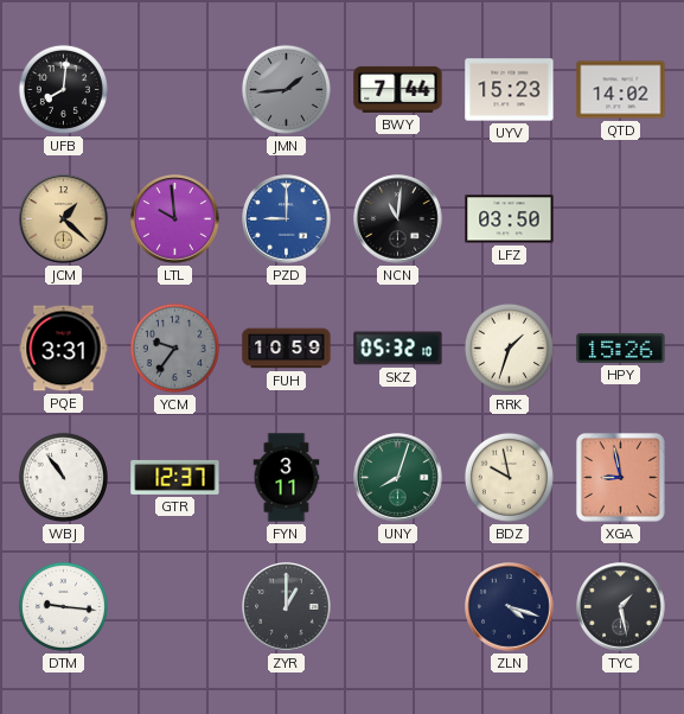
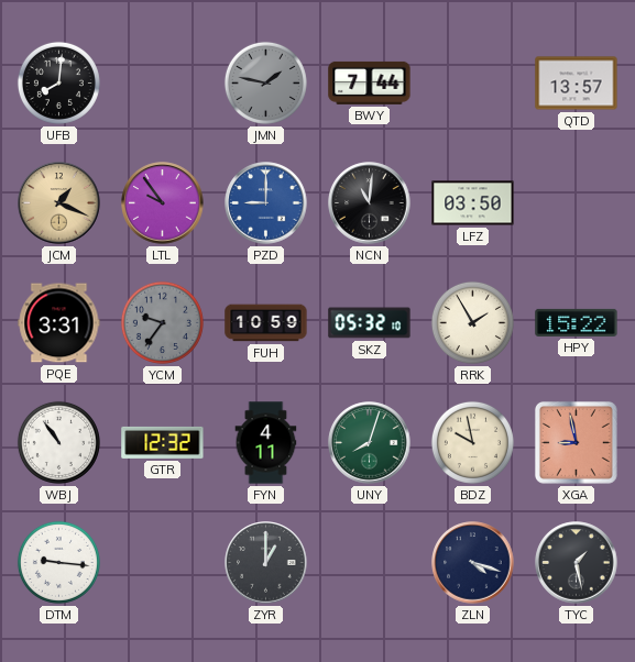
JMN: 1:44 -> 1:47 (265, 82)
UYV: 15:23 -> none (510, 90)
QTD: 14:02 -> 13:57 (577, 84)
JCM: 1:22 -> 1:19 (59, 203)
LTL: 9:59 -> 9:54 (163, 203)
RRK: 1:33 -> 1:55 (472, 322)
HPY: 15:26 -> 15:22 (577, 322)
GTR: 12:37 -> 12:32 (163, 442)
FYN: 3:11 -> 4:11 (266, 443)
